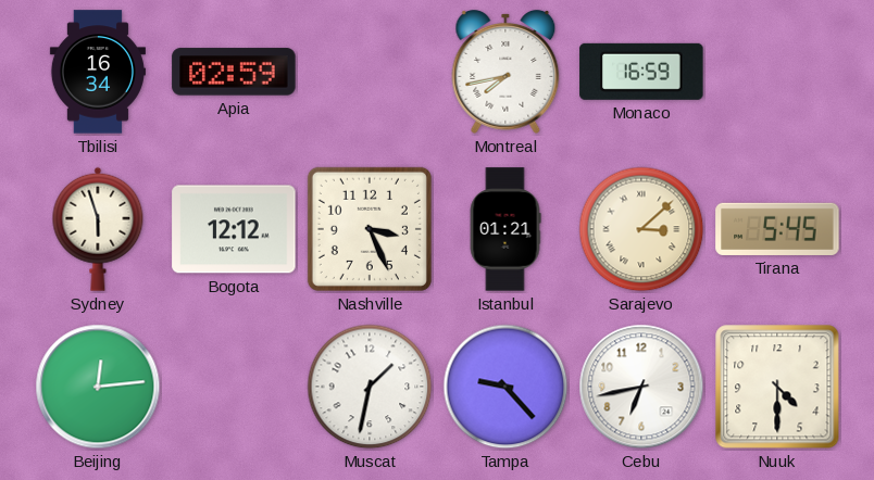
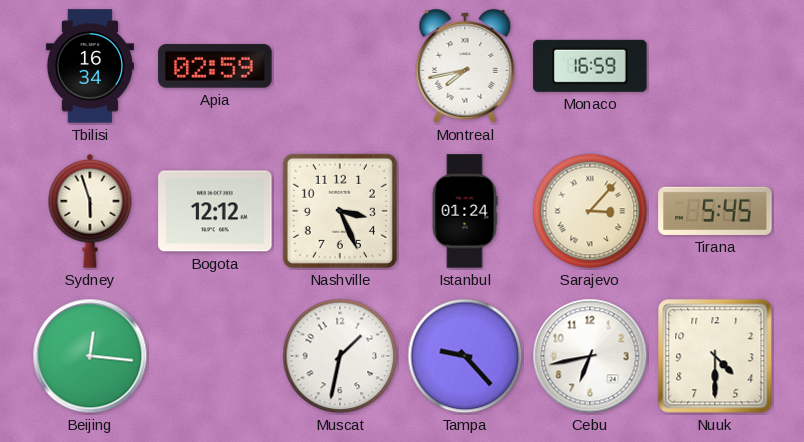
Istanbul: 01:21 -> 01:24 (465, 211)
Sarajevo: 3:08 -> 3:07 (590, 211)
Beijing: 12:14 -> 12:16 (90, 356)
